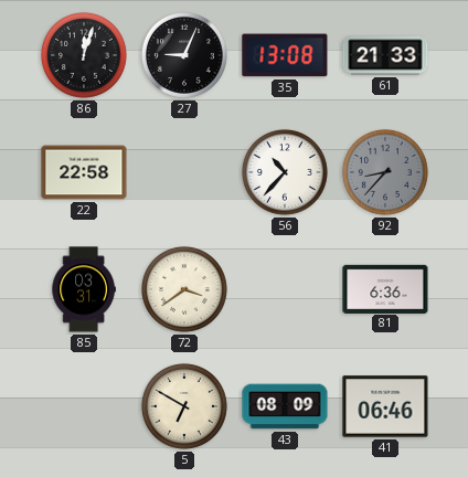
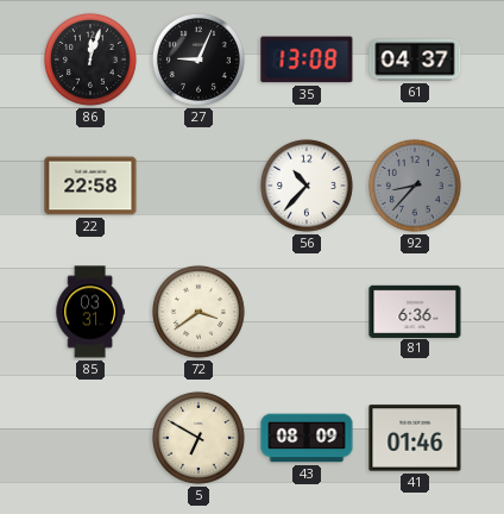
61: 21:33 -> 04:37 (415, 59)
41: 06:46 -> 01:46 (415, 438)
